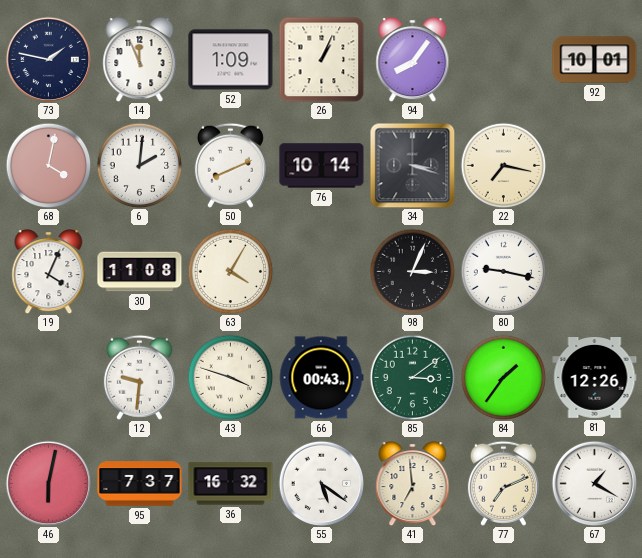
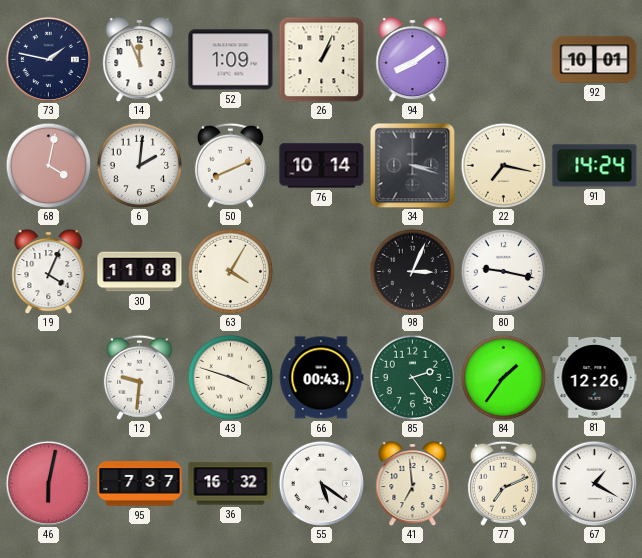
94: 8:06 -> 8:09 (413, 60)
91: none -> 14:24 (595, 166)
85: 3:09 -> 2:24 (412, 377)
